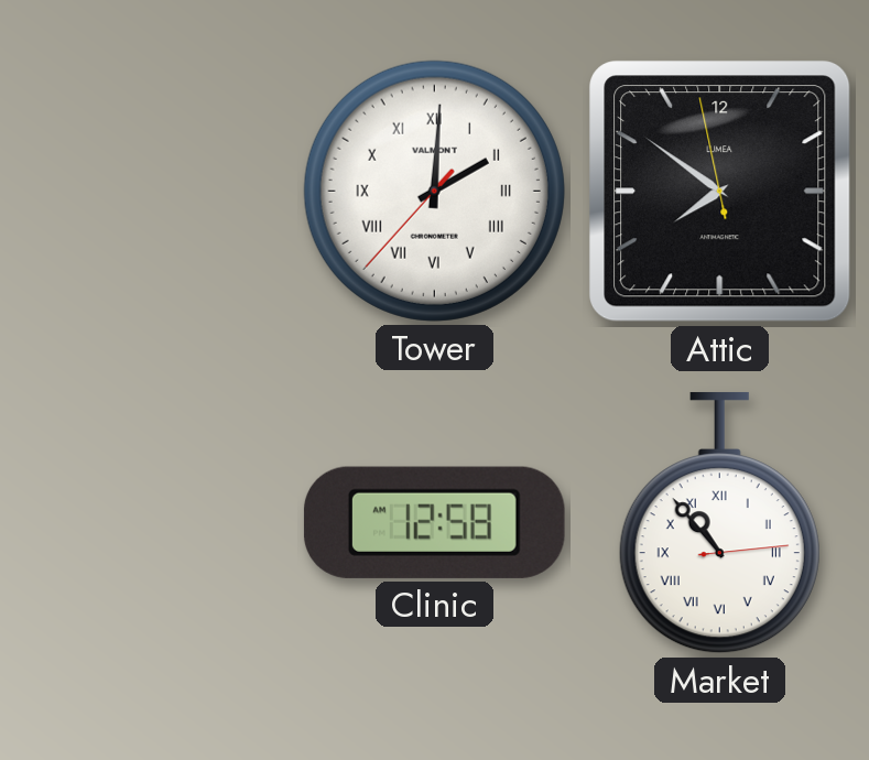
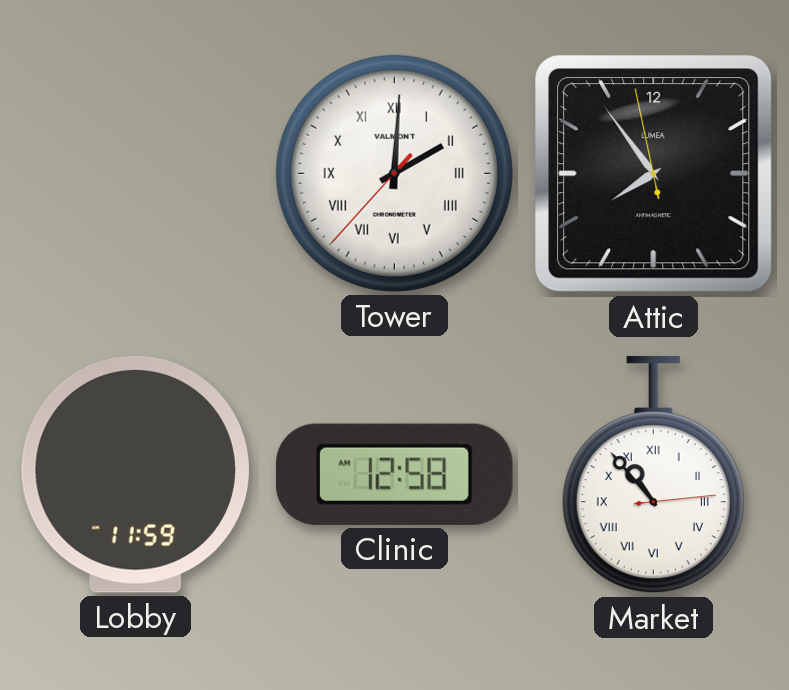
Attic: 7:50 -> 7:53 (654, 174)
Lobby: none -> 11:59 (135, 474)
